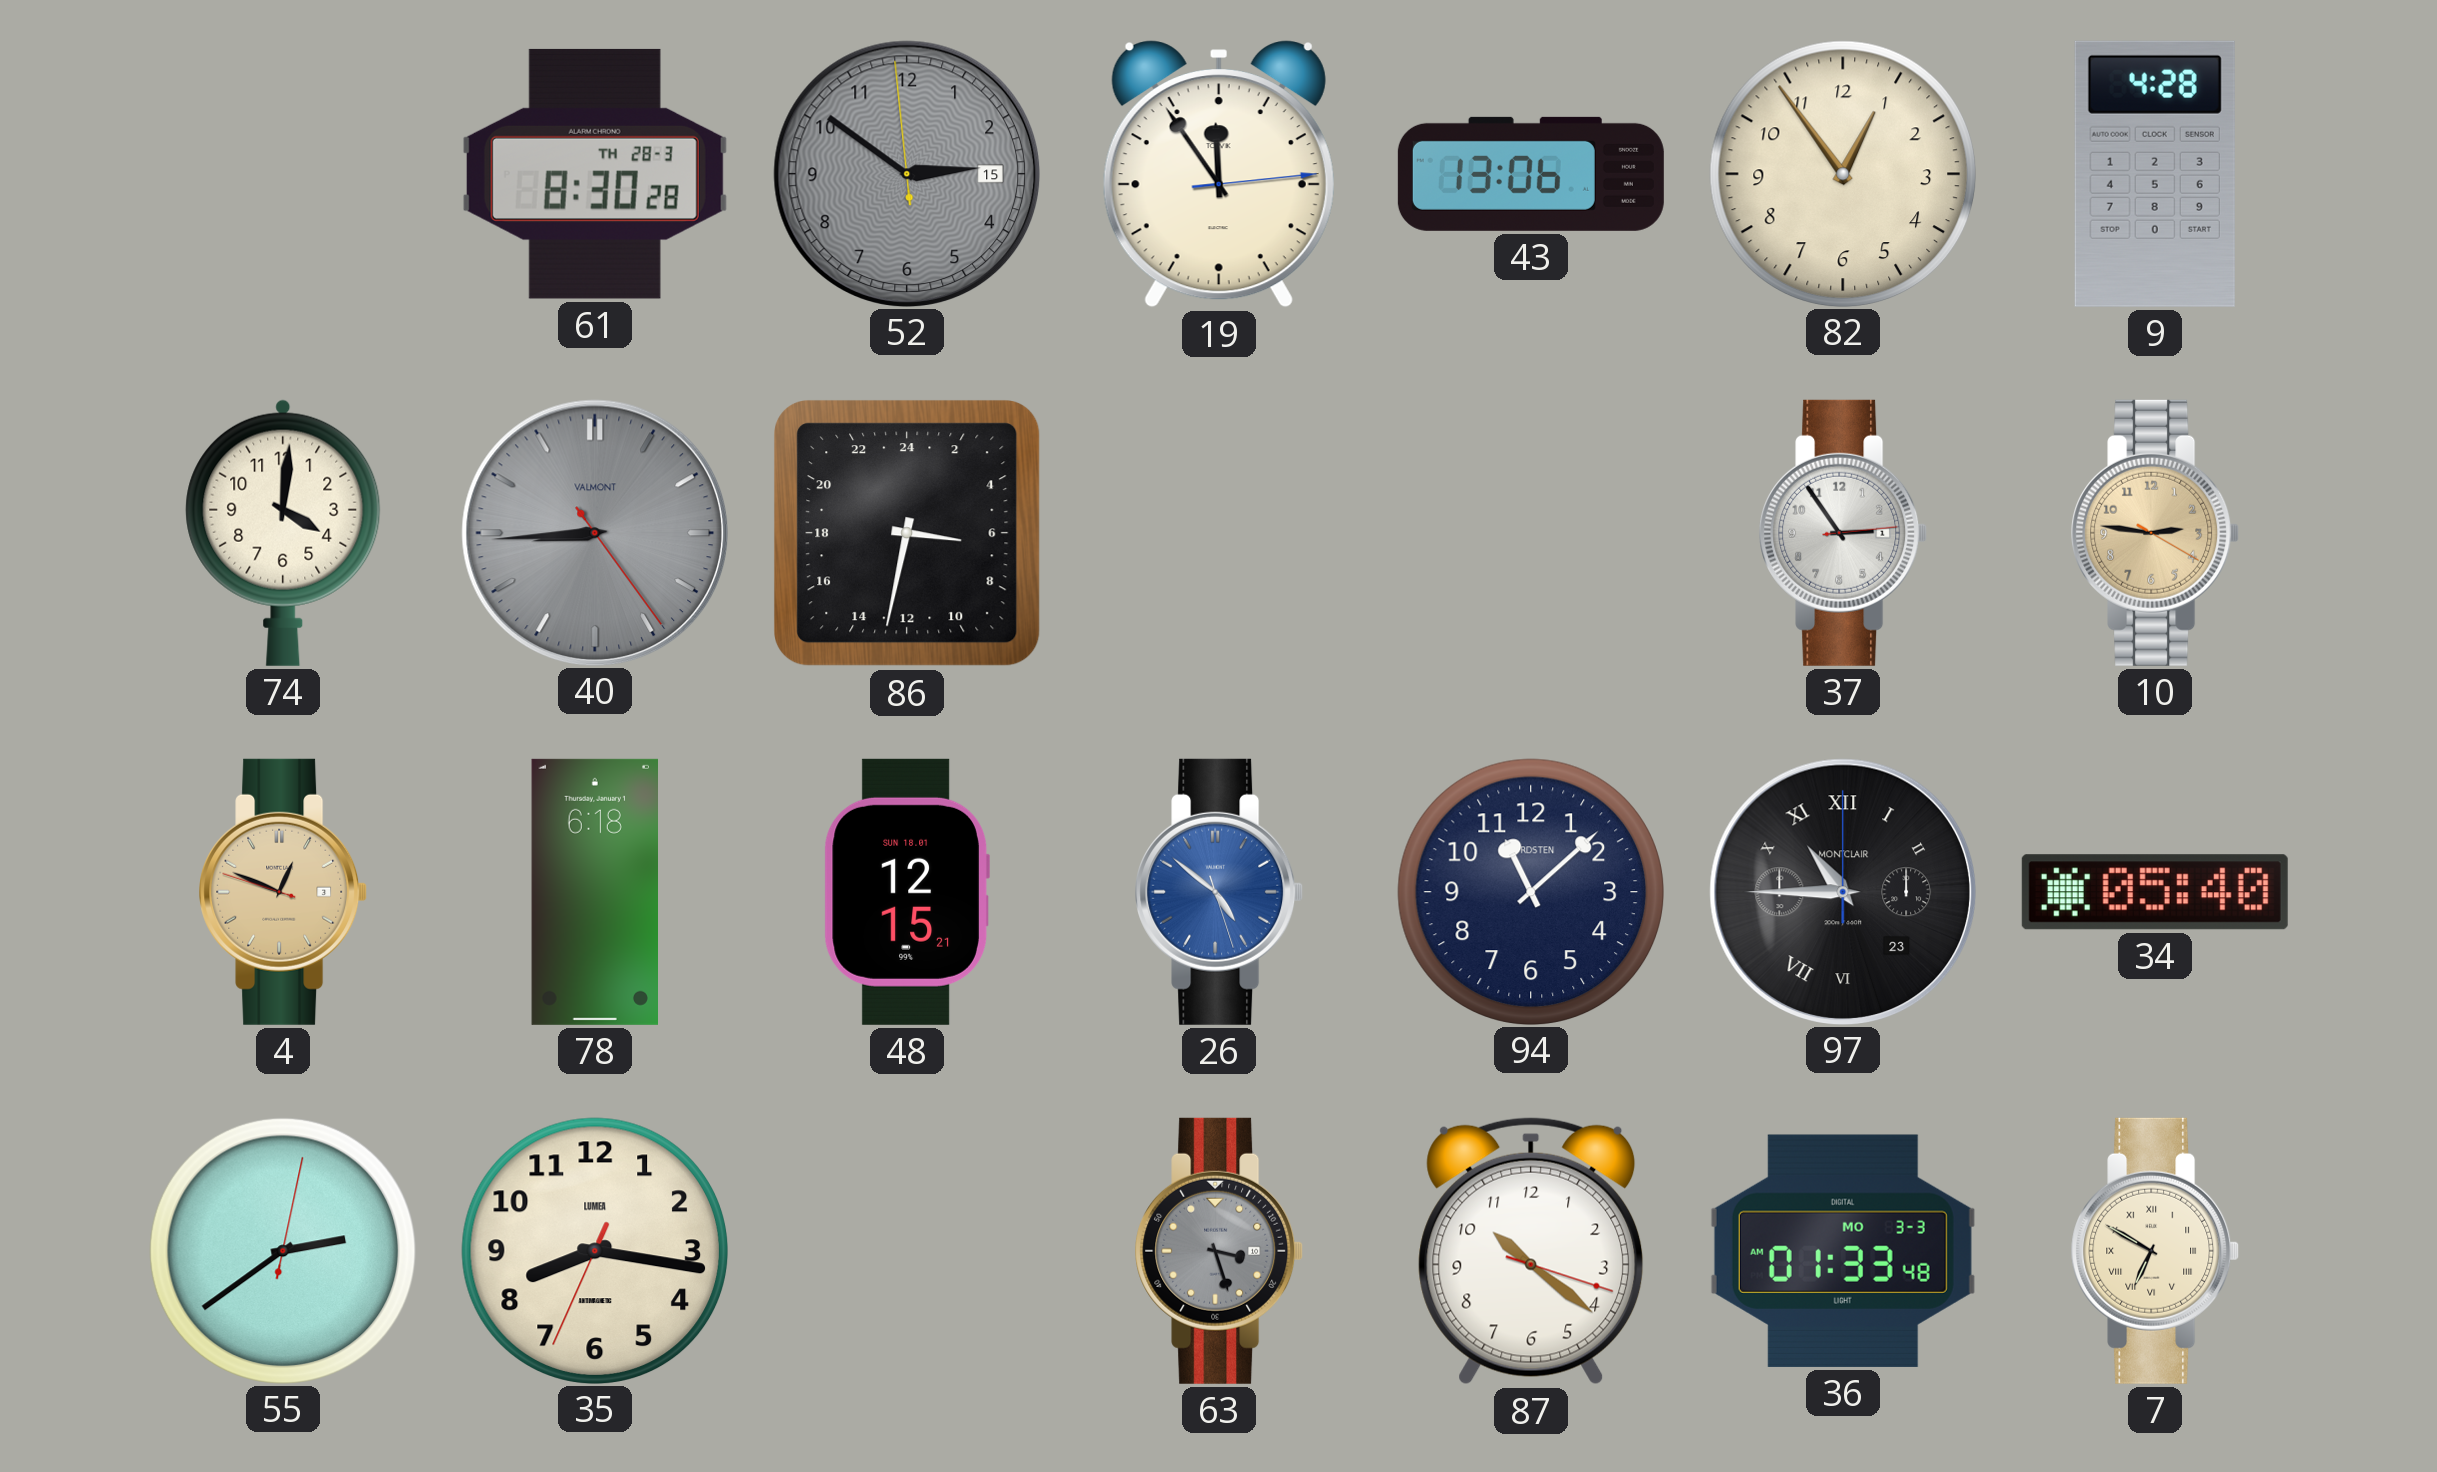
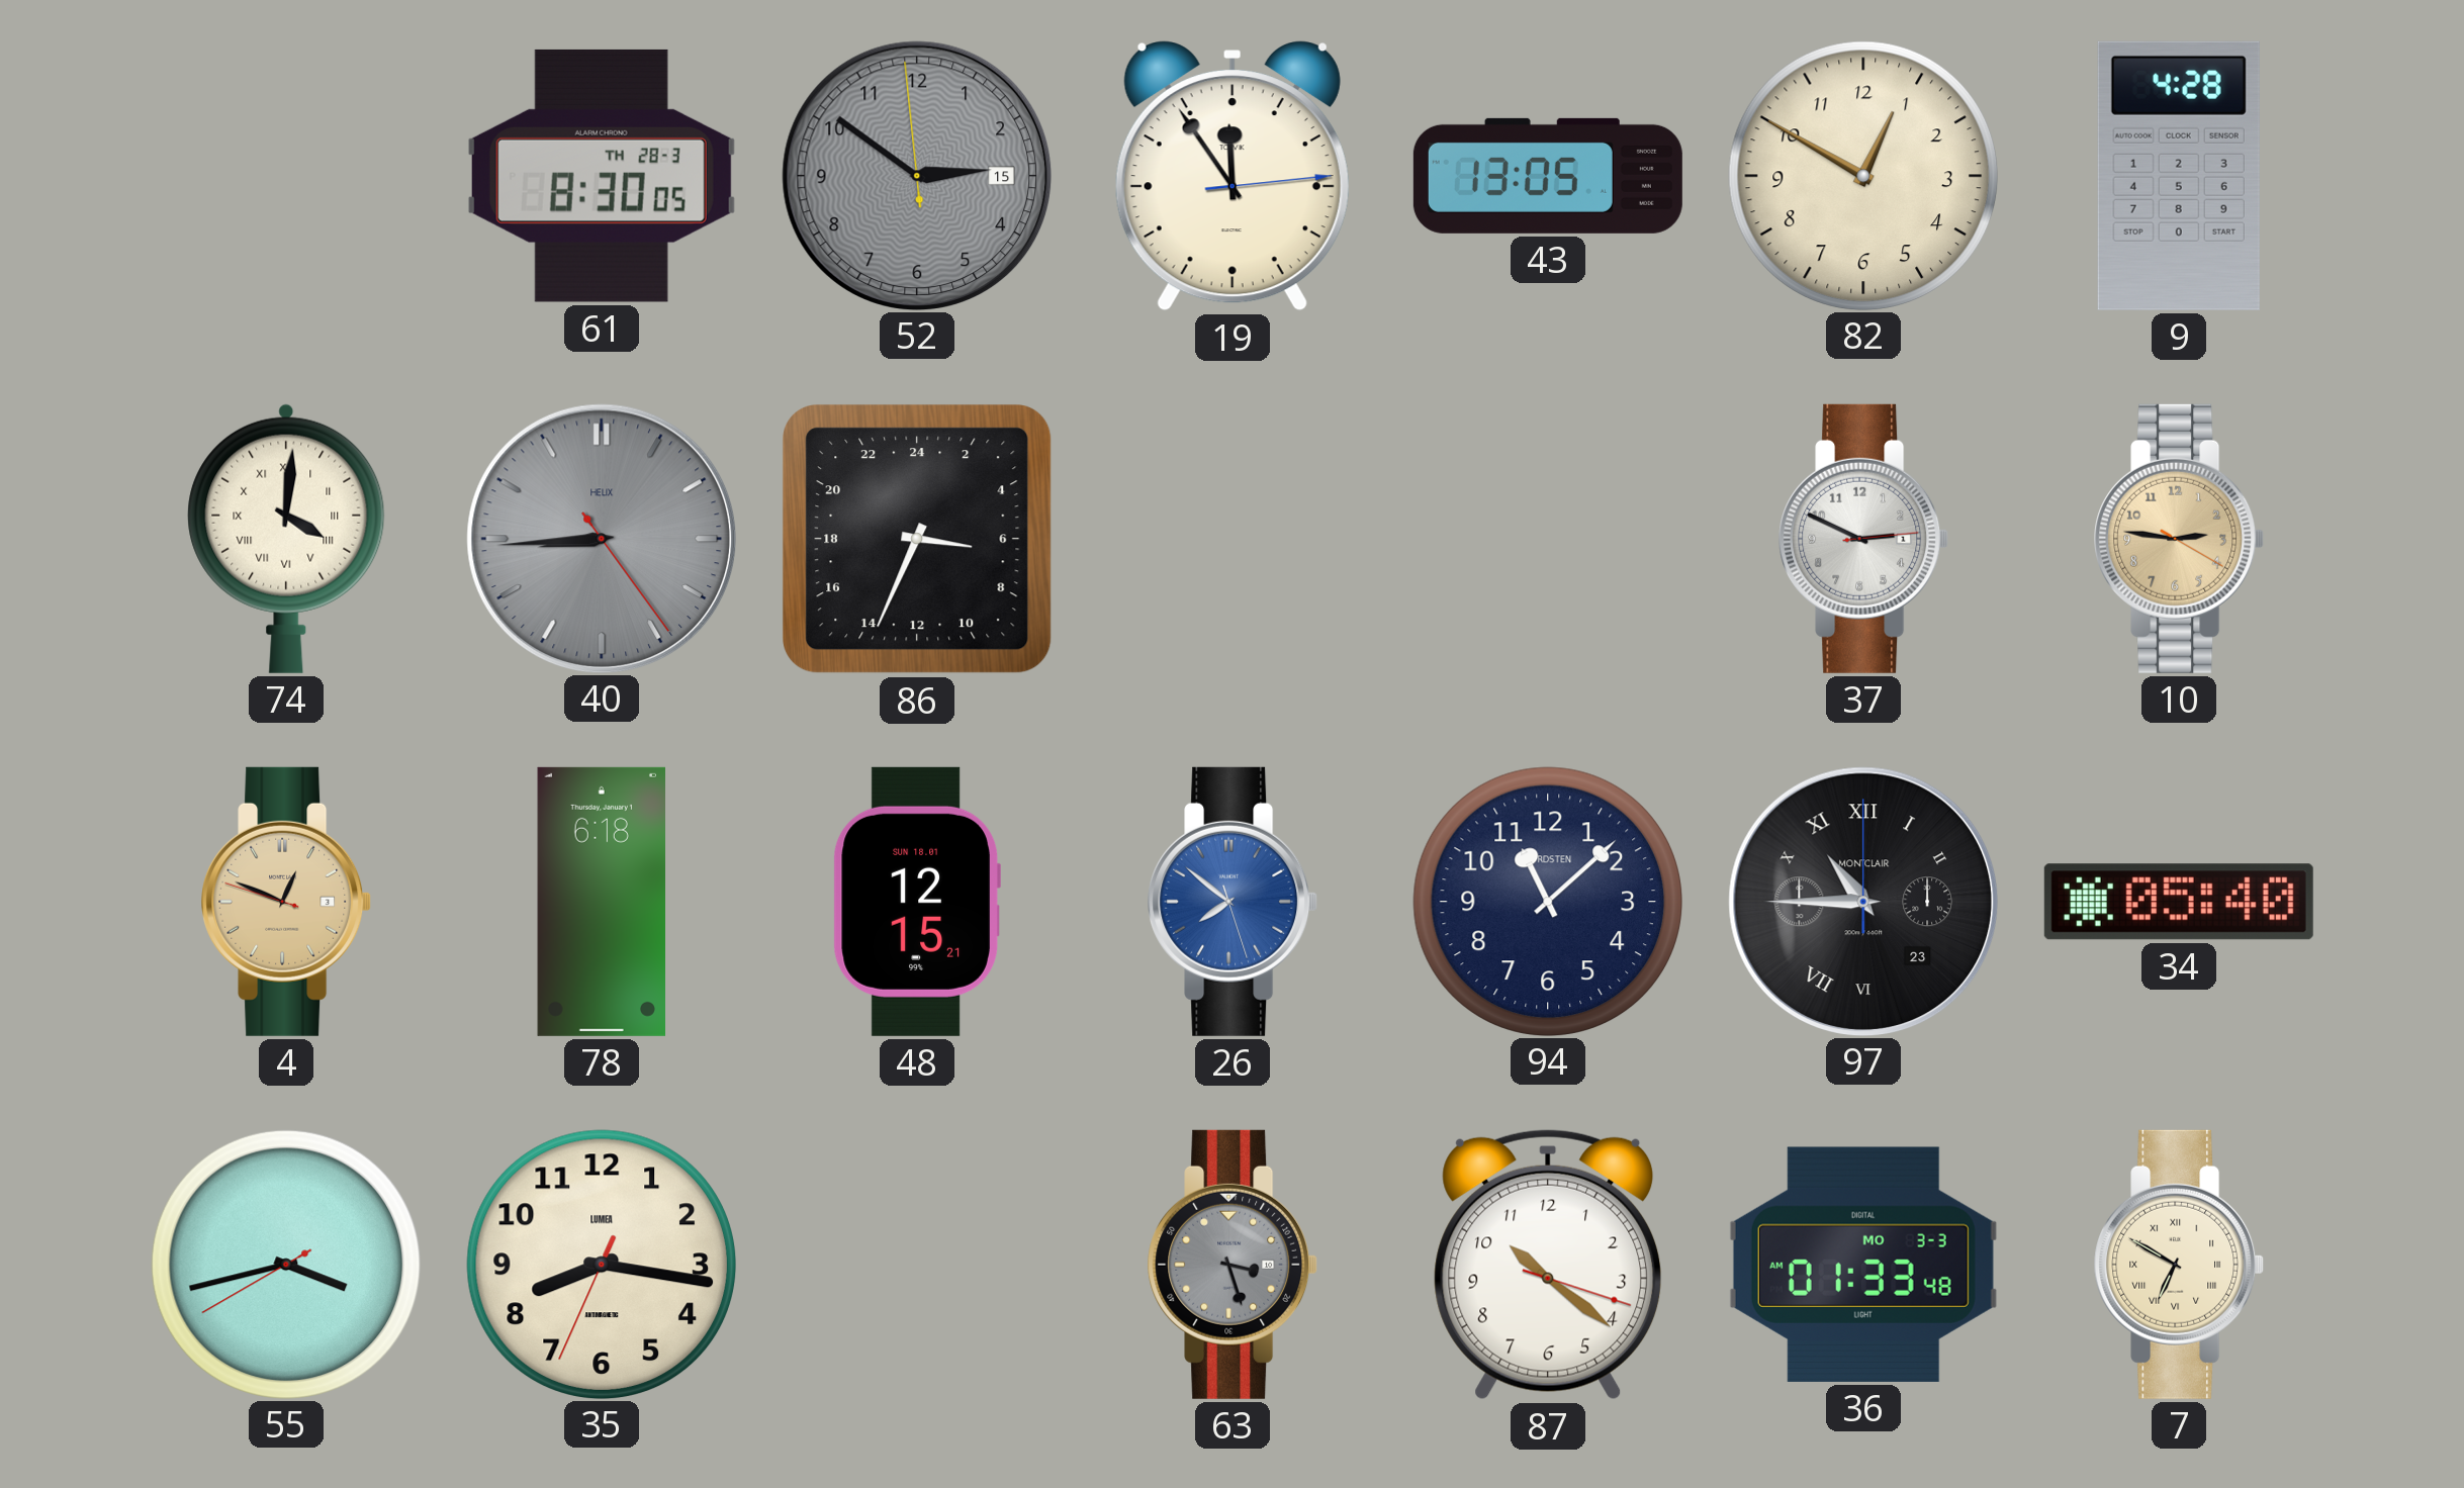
61: 8:30:28 -> 8:30:05 (602, 176)
43: 13:06 -> 13:05 (1548, 176)
82: 12:54 -> 12:50 (1862, 175)
74 numerals: Arabic -> Roman (286, 539)
40 brand: VALMONT -> HELIX (601, 538)
86: 6:32 -> 6:34 (918, 540)
37: 2:54 -> 2:49 (1863, 539)
26: 4:51 -> 7:51 (1233, 902)
55: 2:39 -> 3:42 (285, 1264)
